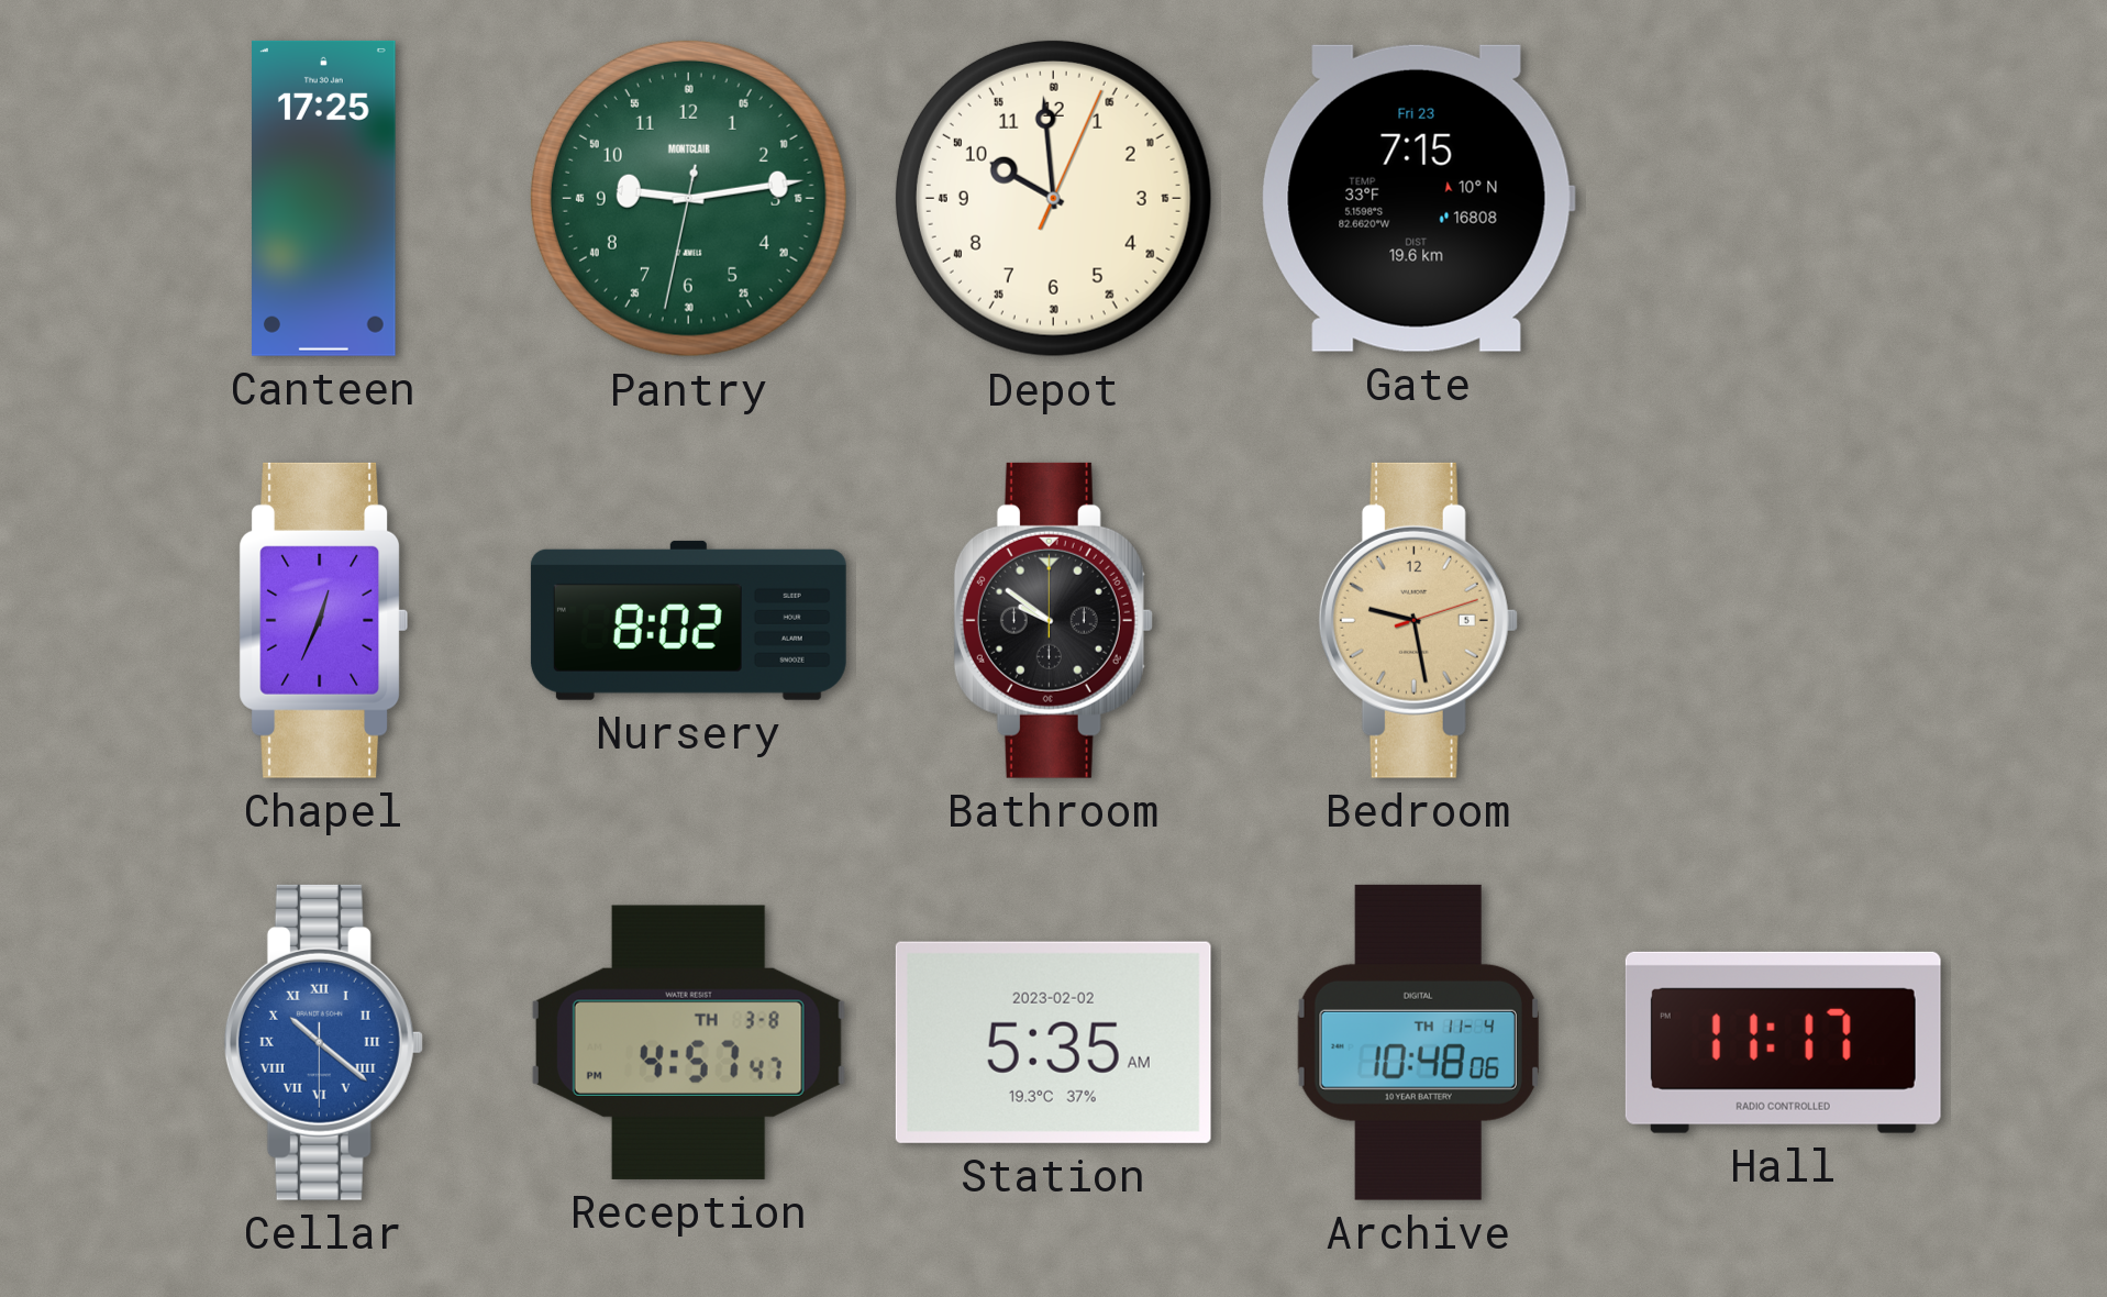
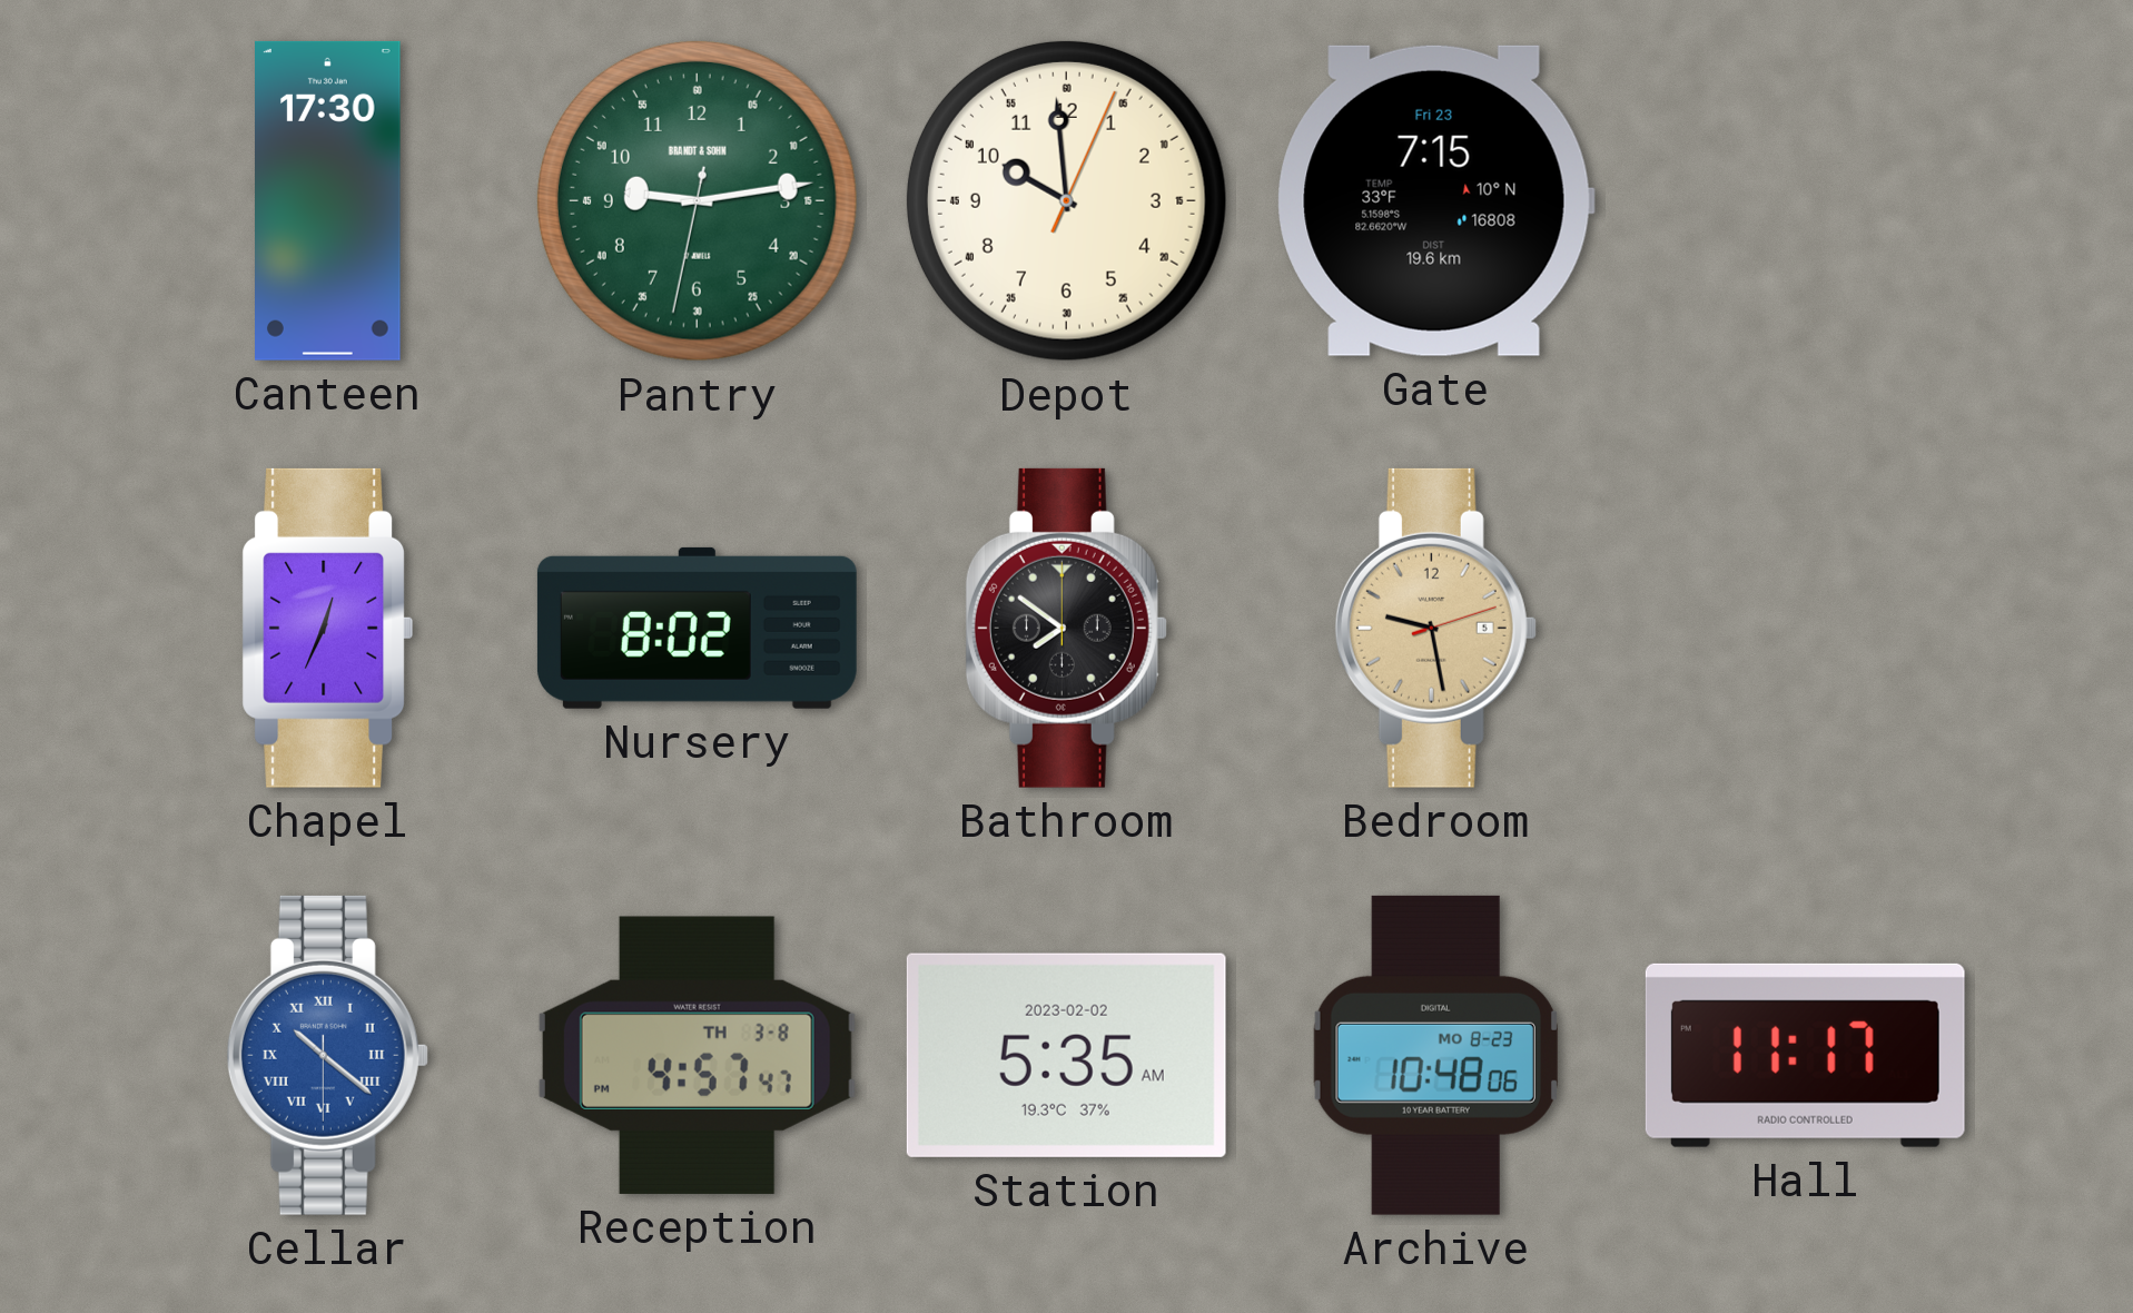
Canteen: 17:25 -> 17:30 (328, 200)
Pantry brand: MONTCLAIR -> BRANDT & SOHN (697, 200)
Bathroom: 9:51 -> 7:51 (1066, 628)
Archive date: TH 11-4 -> MO 8-23 (1435, 1055)
